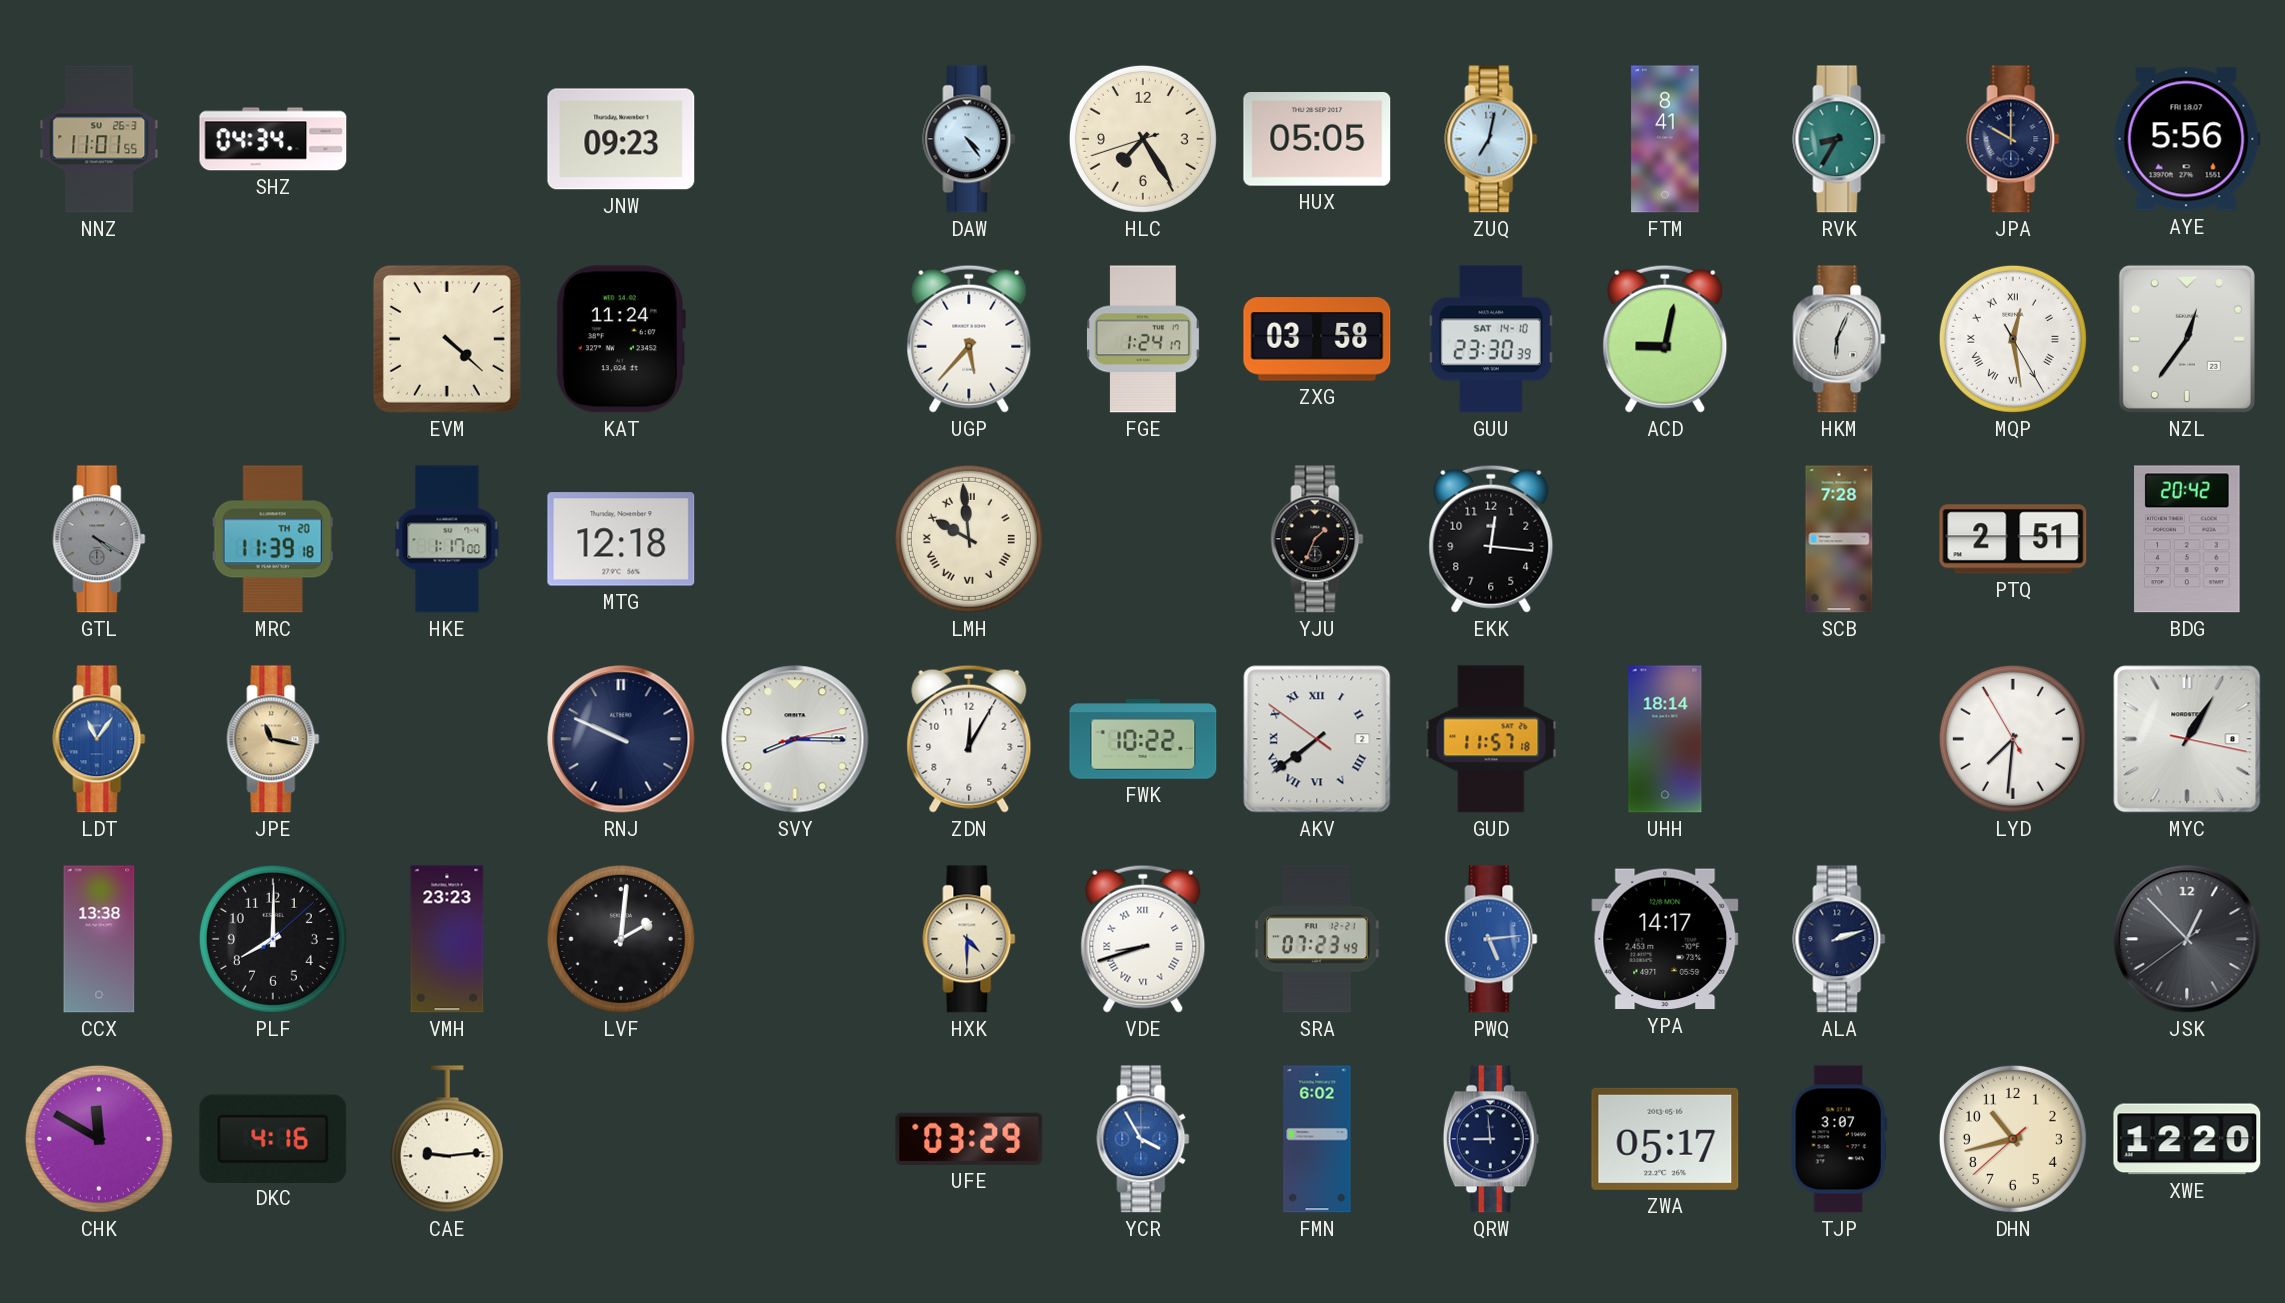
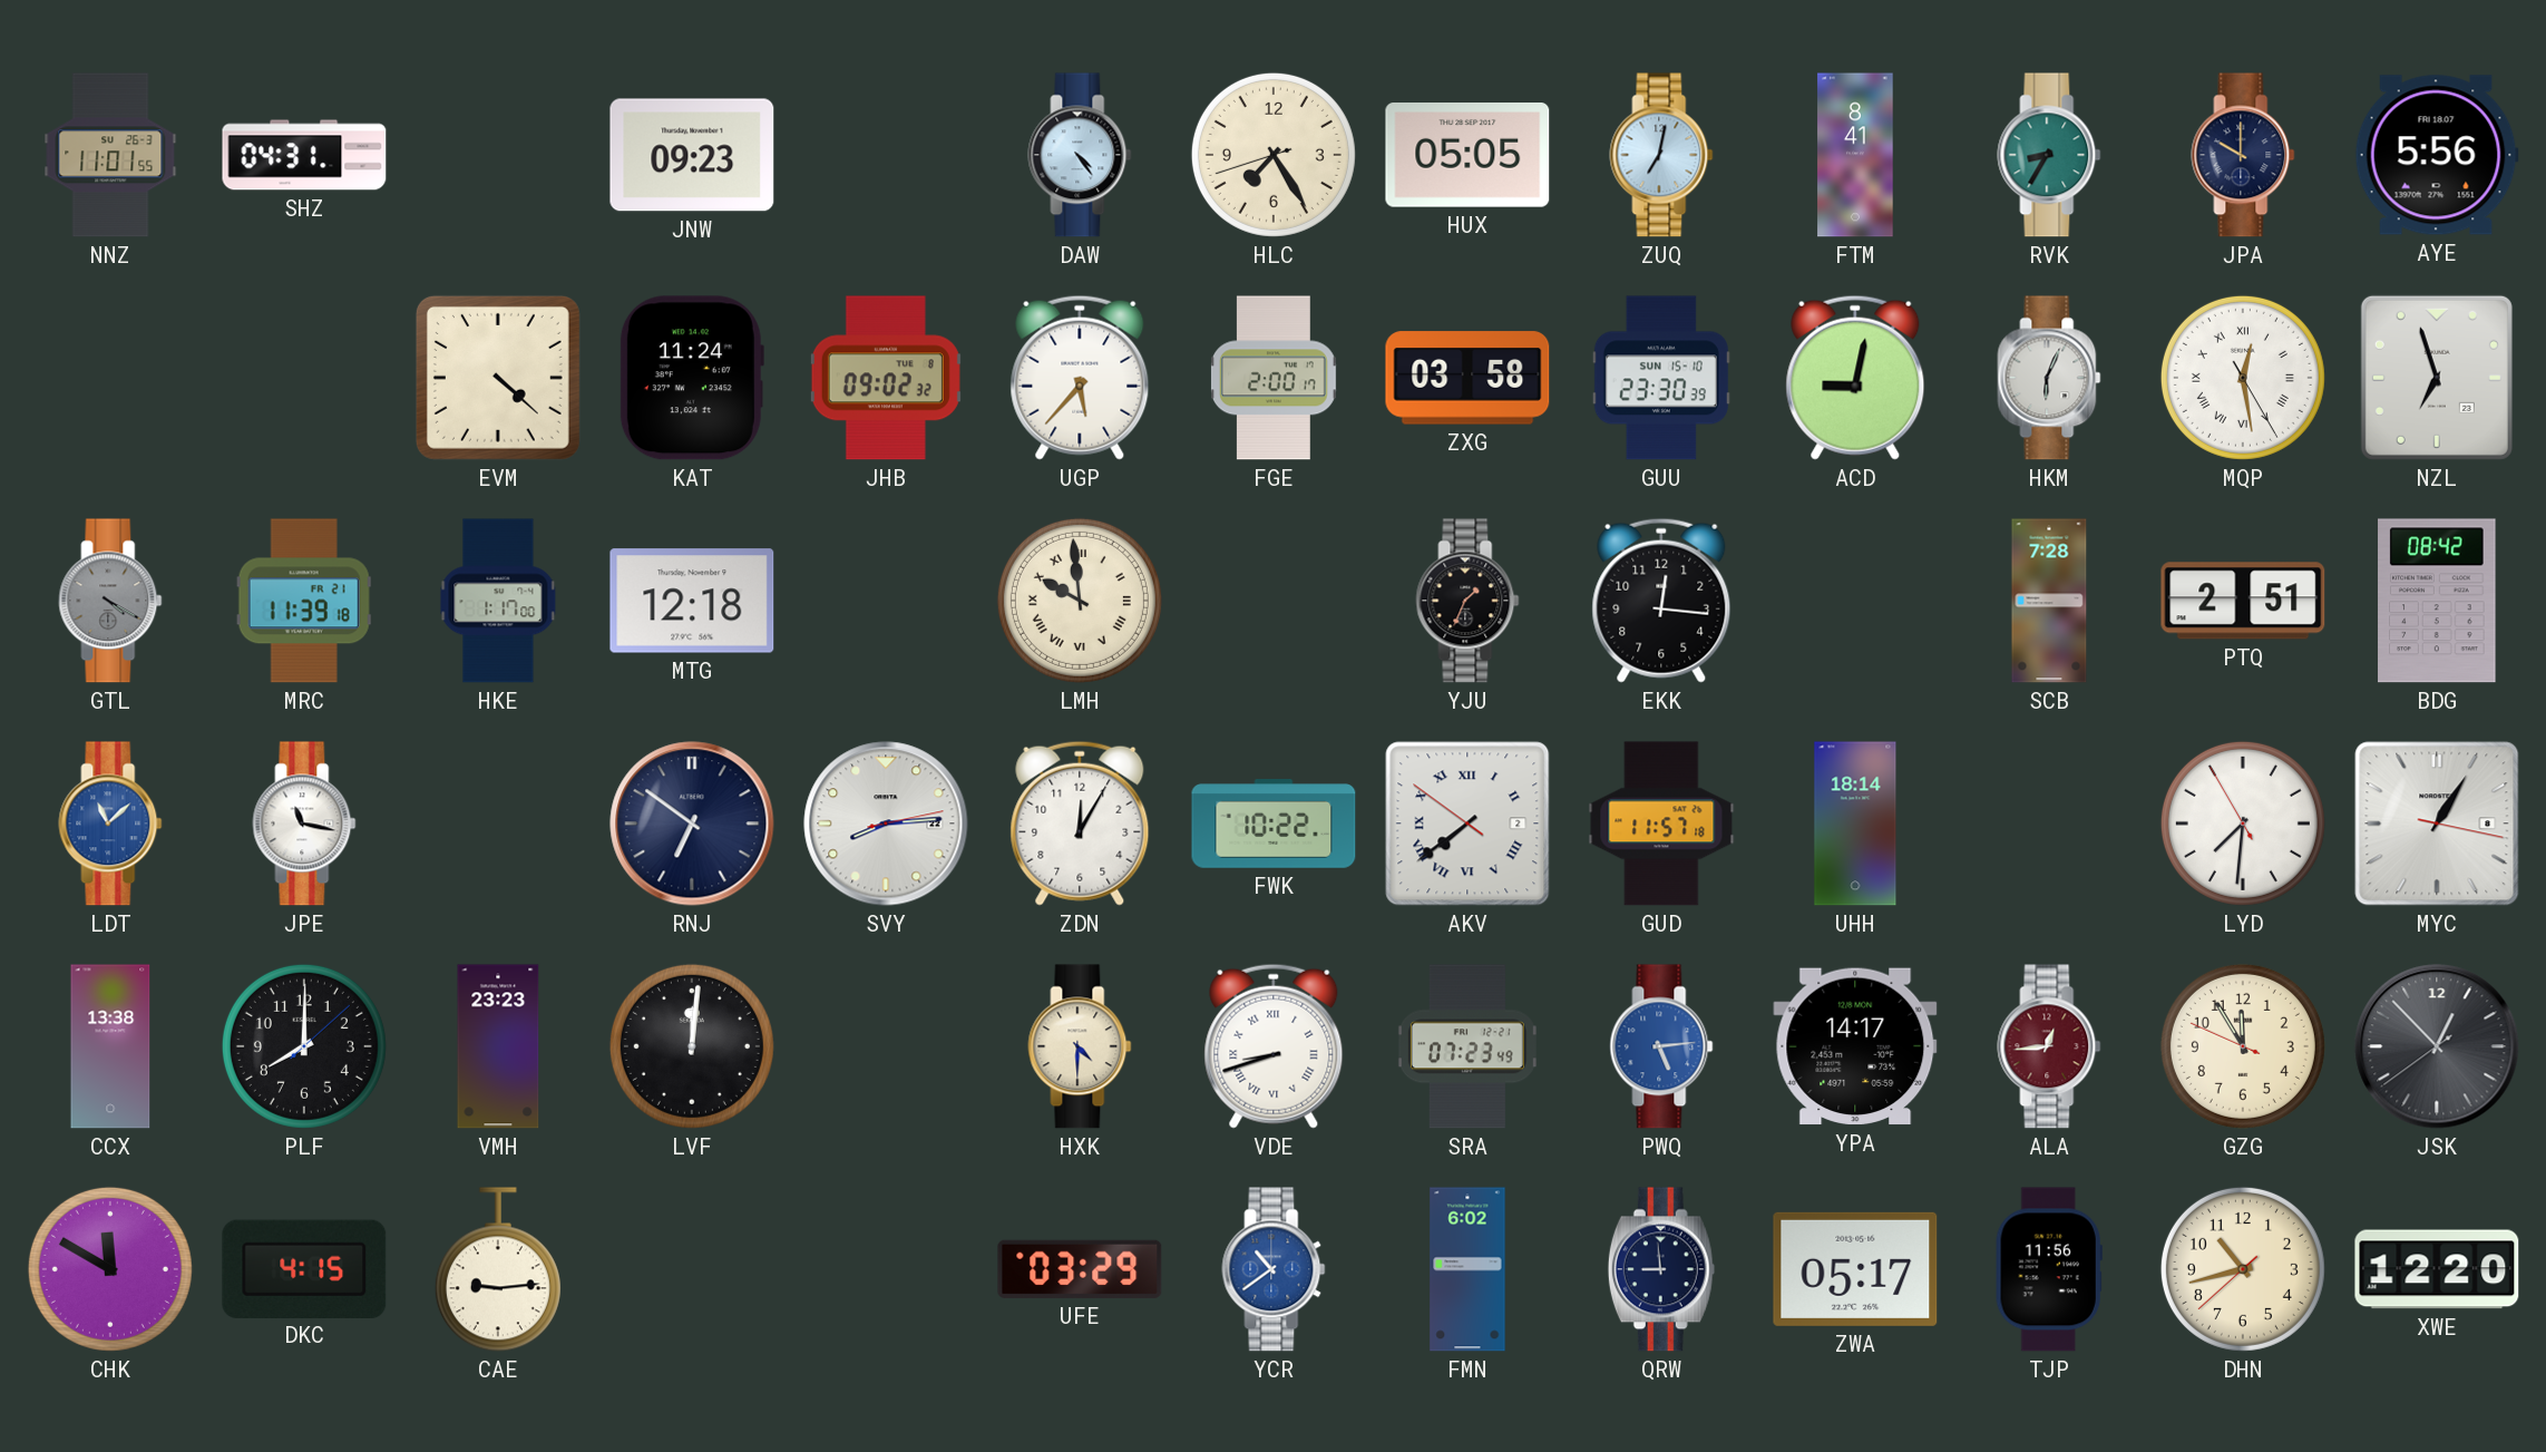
SHZ: 04:34 -> 04:31 (304, 155)
JHB: none -> 09:02 (886, 378)
FGE: 1:24 -> 2:00 (1275, 378)
GUU date: SAT 14-10 -> SUN 15-10 (1661, 378)
NZL: 12:36 -> 6:57 (2437, 378)
MRC date: TH 20 -> FR 21 (304, 601)
BDG: 20:42 -> 08:42 (2437, 601)
LDT: 11:06 -> 11:08 (110, 824)
JPE dial: champagne -> white (304, 824)
RNJ: 9:49 -> 6:51 (692, 824)
SVY: 8:15 -> 8:14 (886, 824)
LVF: 2:01 -> 12:01 (692, 1046)
ALA: 2:12 -> 12:44 (2049, 1046)
ALA dial: navy -> burgundy (2049, 1046)
GZG: none -> 11:54 (2243, 1046)
DKC: 4:16 -> 4:15 (304, 1268)
YCR: 3:55 -> 10:39 (1274, 1269)
TJP: 3:07 -> 11:56 (2049, 1269)
